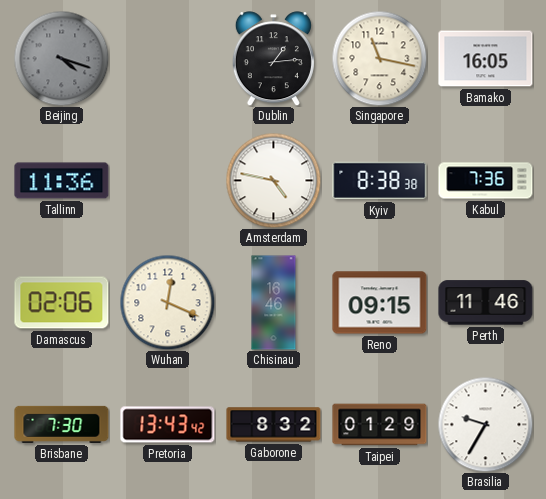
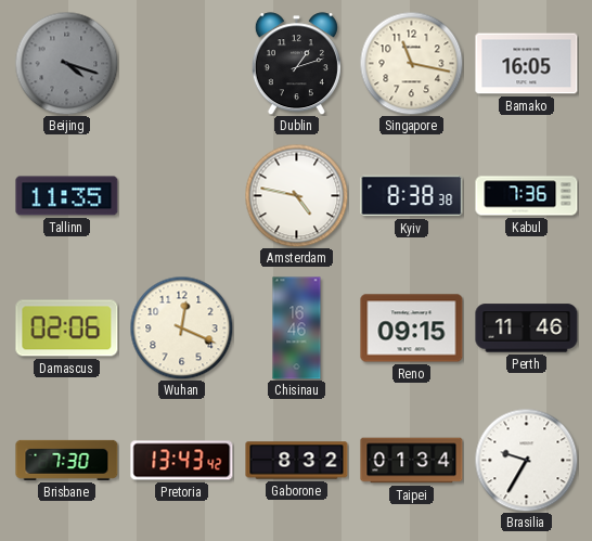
Dublin: 1:14 -> 1:12 (296, 64)
Tallinn: 11:36 -> 11:35 (67, 196)
Taipei: 01:29 -> 01:34 (412, 461)
